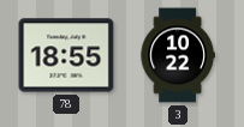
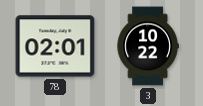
78: 18:55 -> 02:01 (55, 46)
